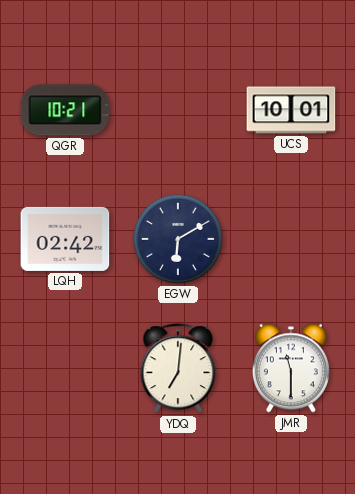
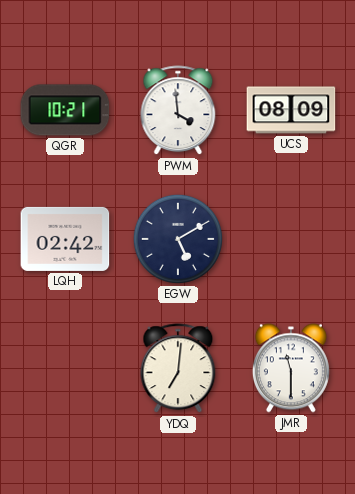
PWM: none -> 3:59 (178, 111)
UCS: 10:01 -> 08:09 (291, 110)
EGW: 6:10 -> 5:10 (178, 239)
